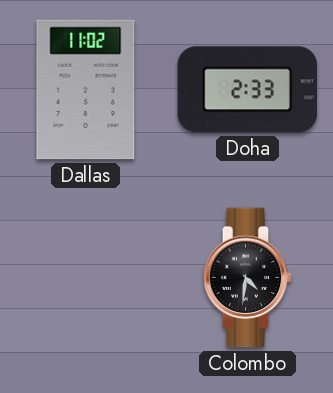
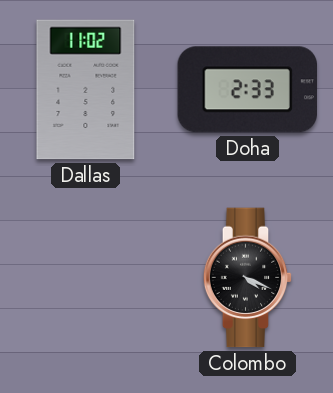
Colombo: 4:31 -> 4:19 (248, 278)
